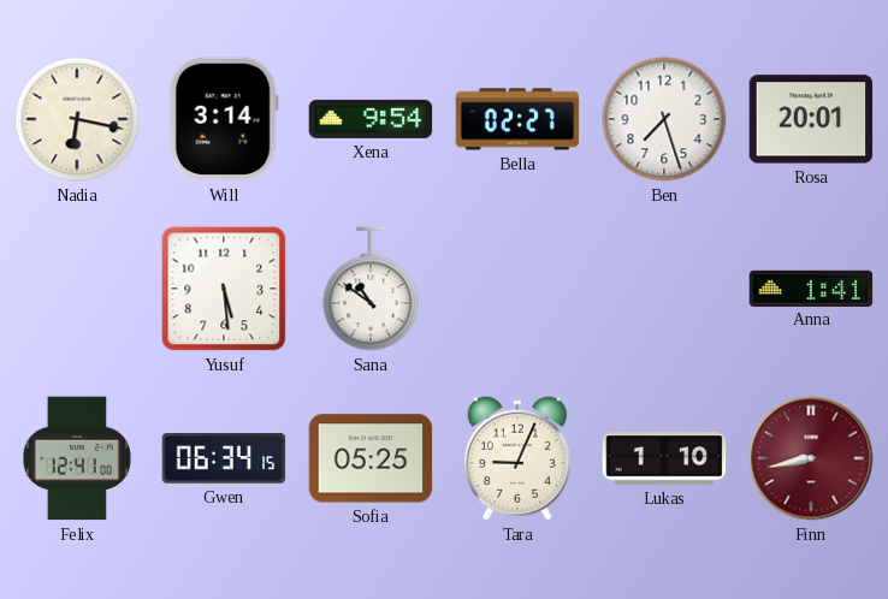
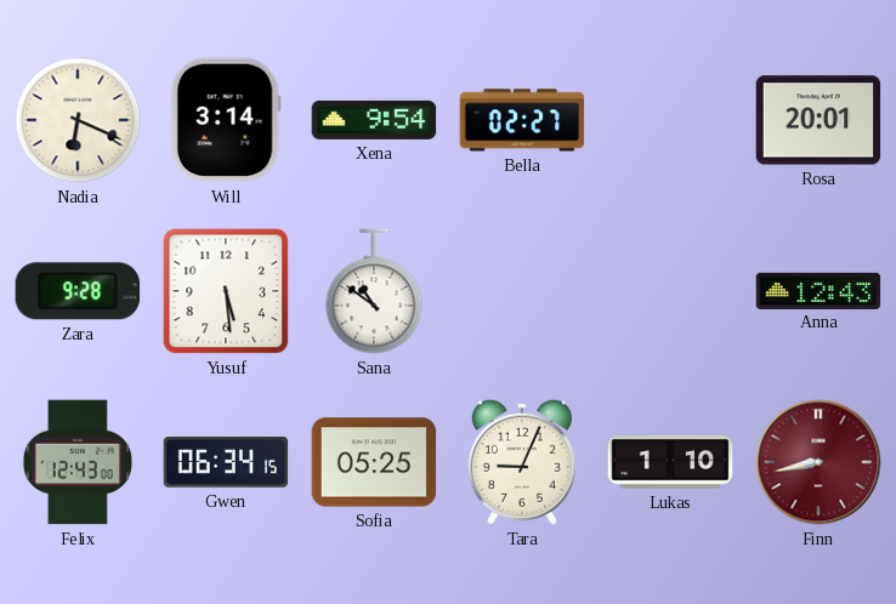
Nadia: 6:17 -> 6:19 (78, 120)
Ben: 7:27 -> none (664, 119)
Zara: none -> 9:28 (78, 291)
Anna: 1:41 -> 12:43 (818, 290)
Felix: 12:41 -> 12:43 (78, 462)
